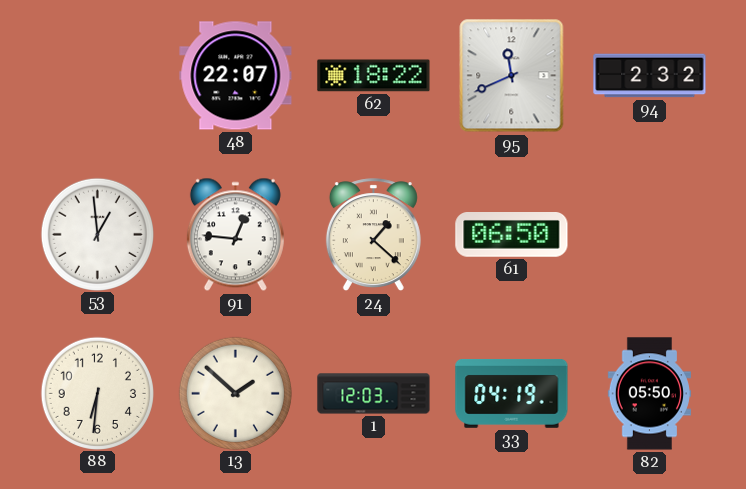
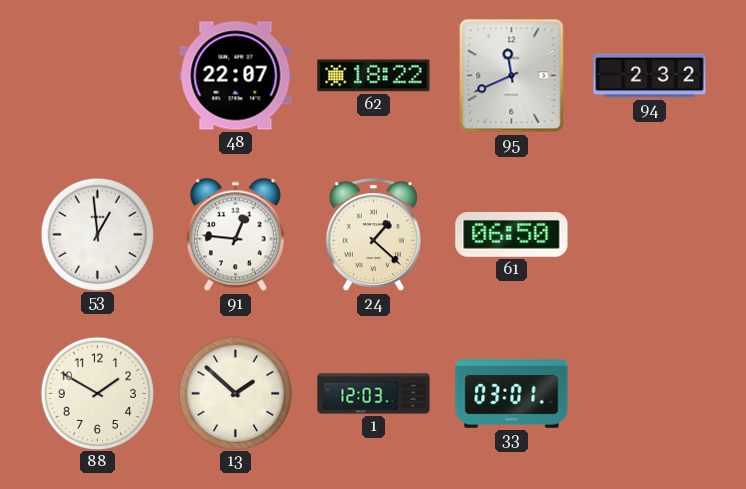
88: 6:31 -> 1:50 (97, 393)
33: 04:19 -> 03:01 (512, 394)
82: 05:50 -> none (649, 394)
